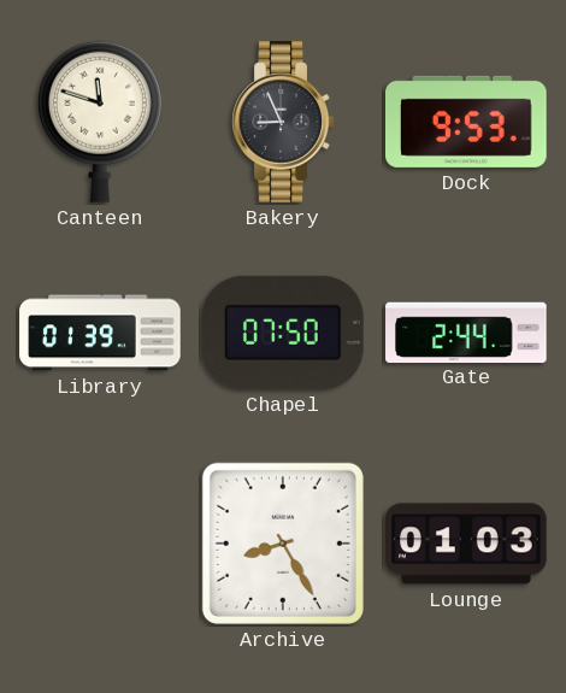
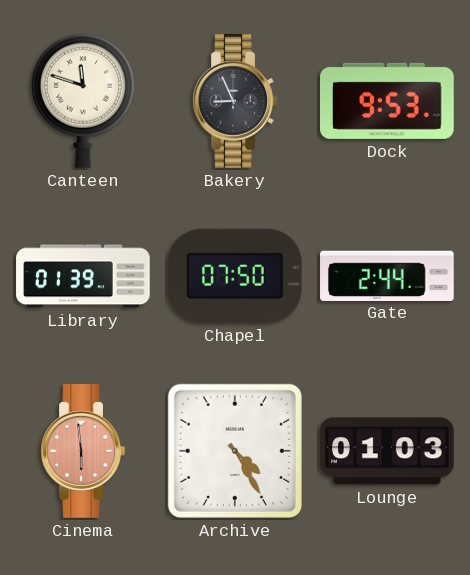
Cinema: none -> 5:59 (83, 451)
Archive: 8:25 -> 4:25 (235, 451)
